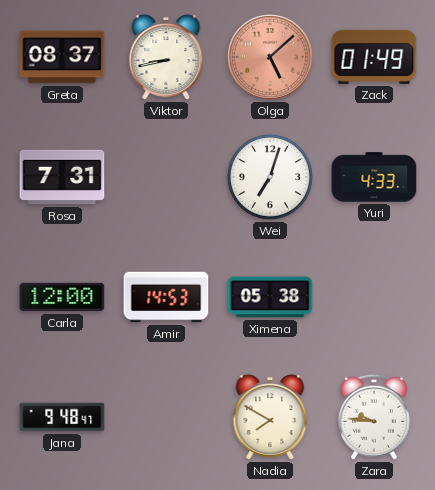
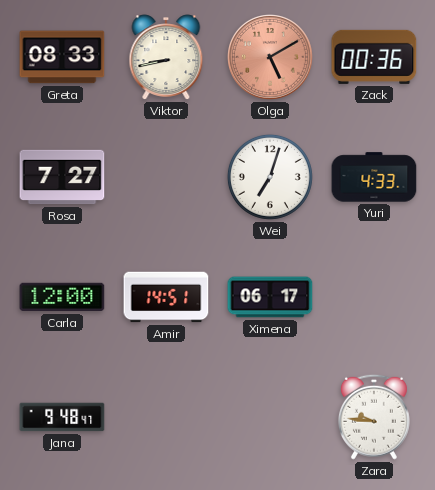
Greta: 08:37 -> 08:33 (62, 57)
Olga: 5:08 -> 5:10 (271, 58)
Zack: 01:49 -> 00:36 (374, 57)
Rosa: 7:31 -> 7:27 (62, 177)
Amir: 14:53 -> 14:51 (166, 297)
Ximena: 05:38 -> 06:17 (270, 297)
Nadia: 7:50 -> none (270, 417)
